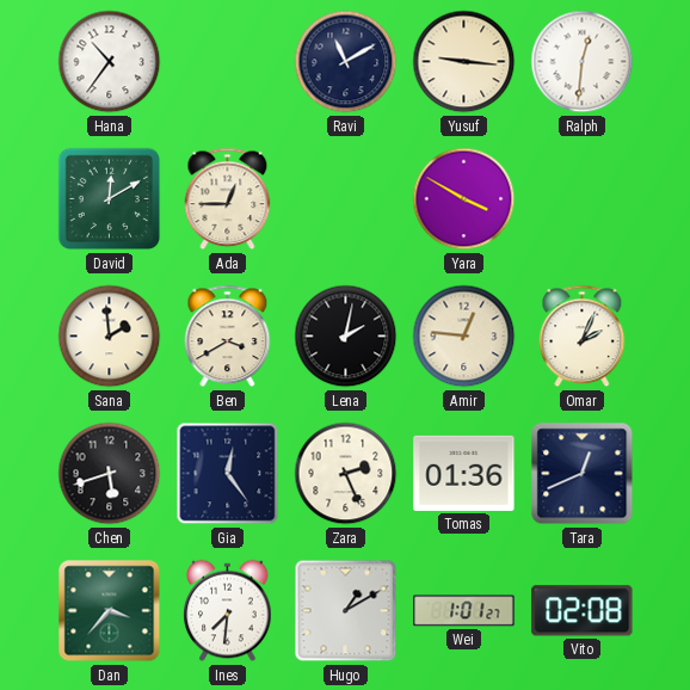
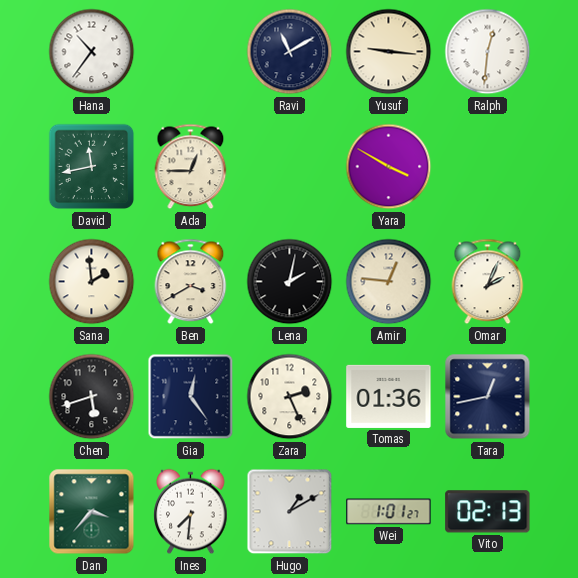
David: 12:10 -> 11:43 (92, 167)
Tara: 12:41 -> 12:43 (488, 397)
Vito: 02:08 -> 02:13 (488, 512)
